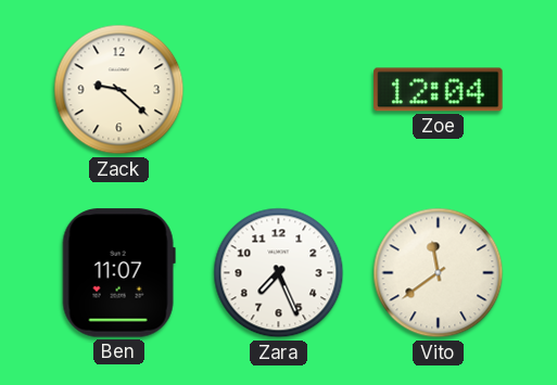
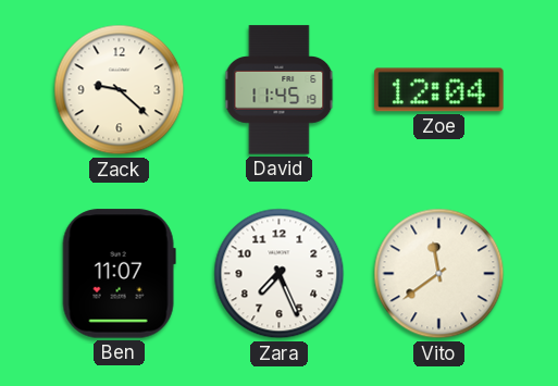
David: none -> 11:45 (280, 90)
